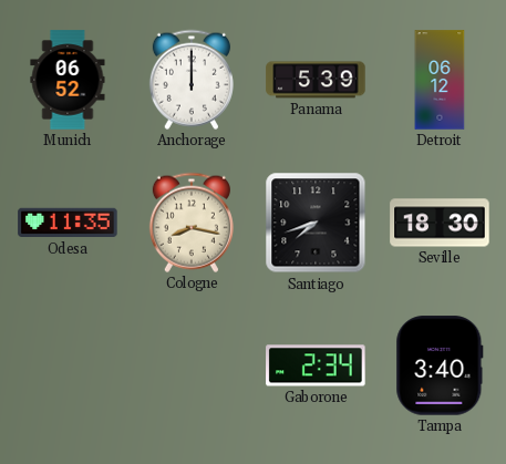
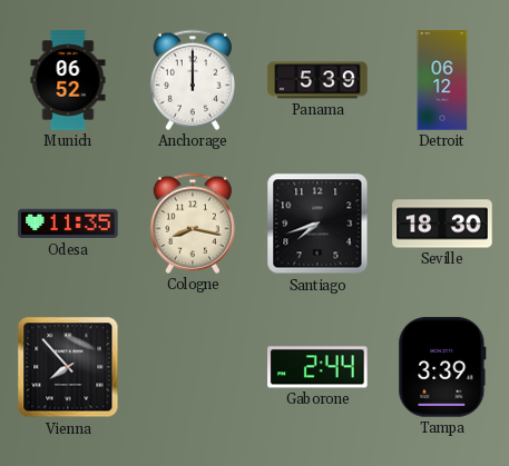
Vienna: none -> 7:53 (68, 367)
Gaborone: 2:34 -> 2:44 (317, 367)
Tampa: 3:40 -> 3:39 (442, 367)
